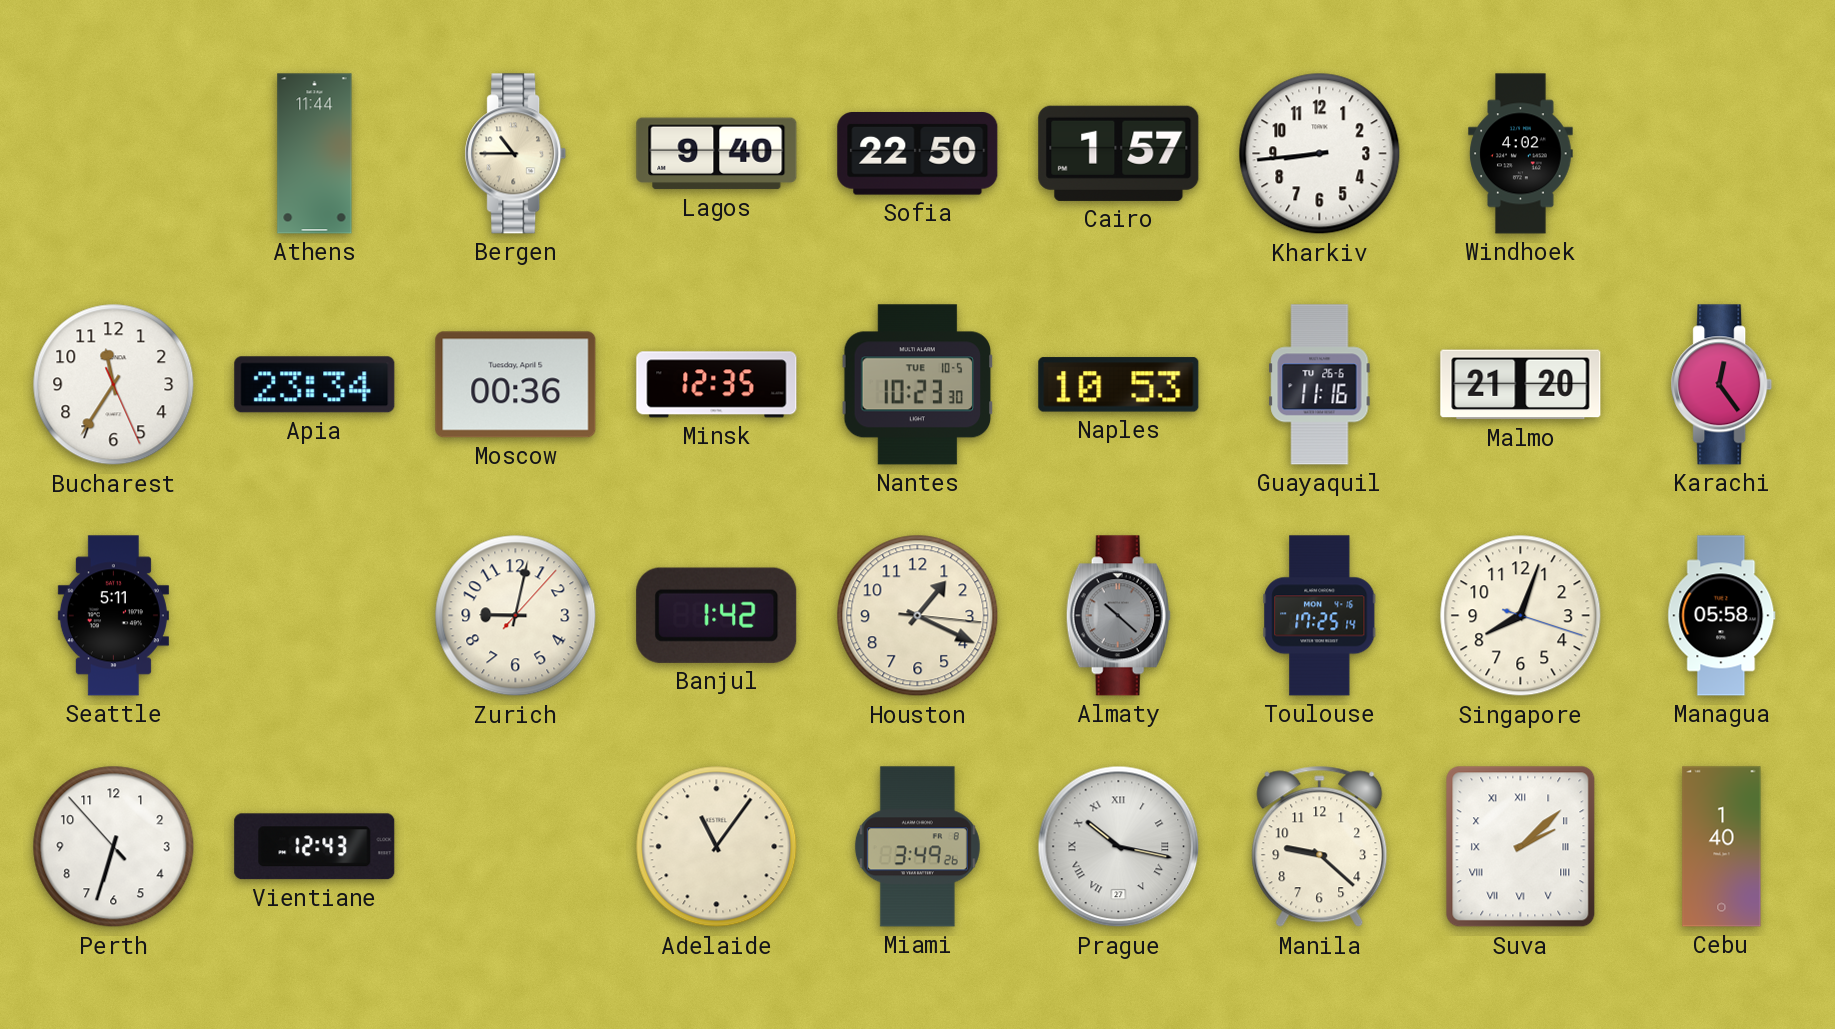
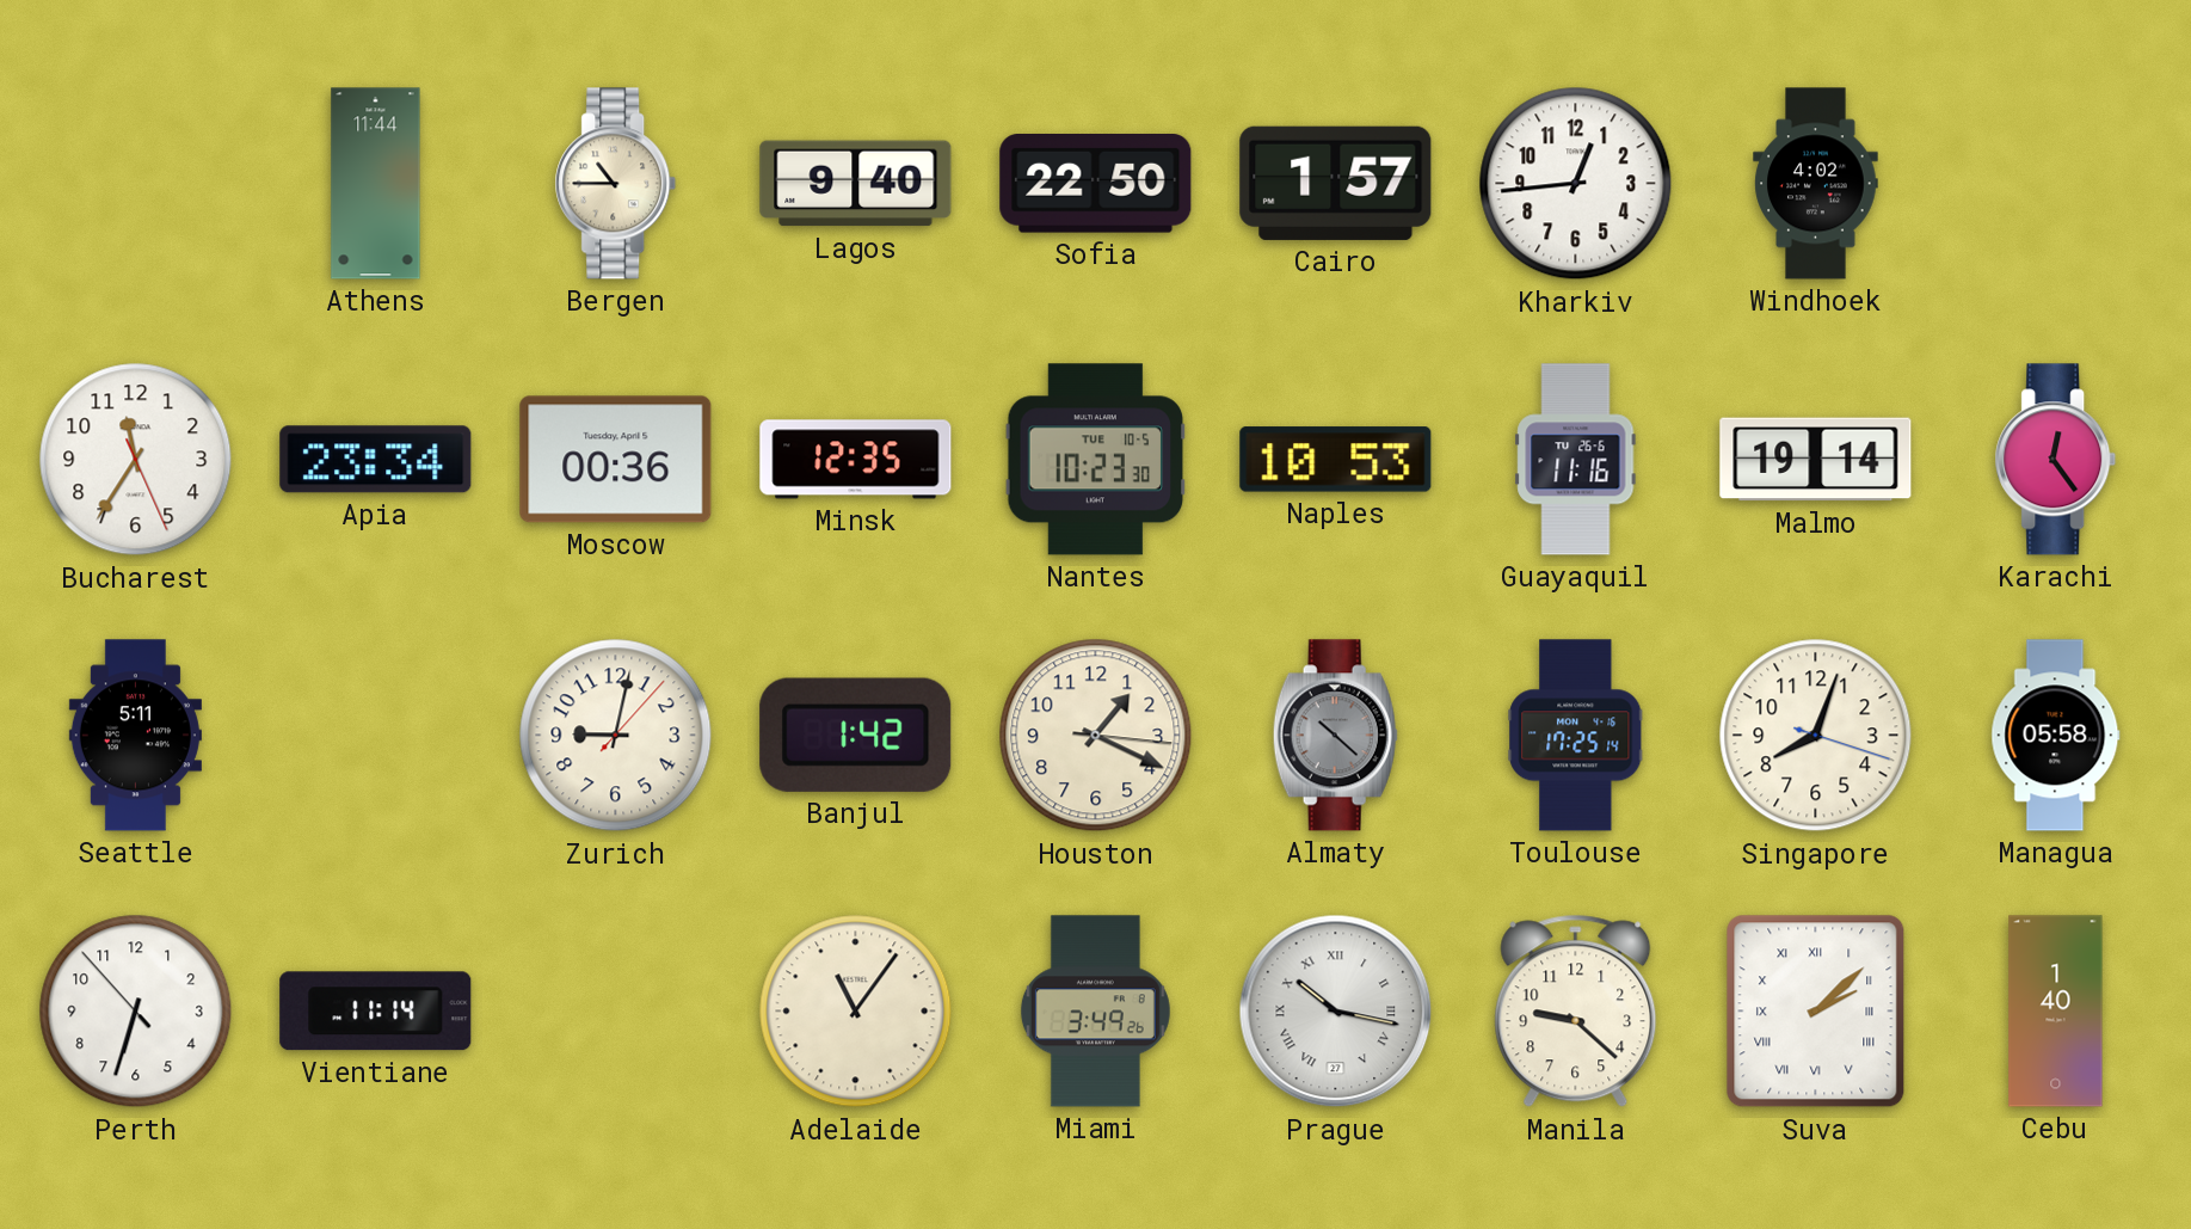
Kharkiv: 8:44 -> 12:44 (1576, 184)
Malmo: 21:20 -> 19:14 (1816, 460)
Vientiane: 12:43 -> 11:14 (376, 1012)
